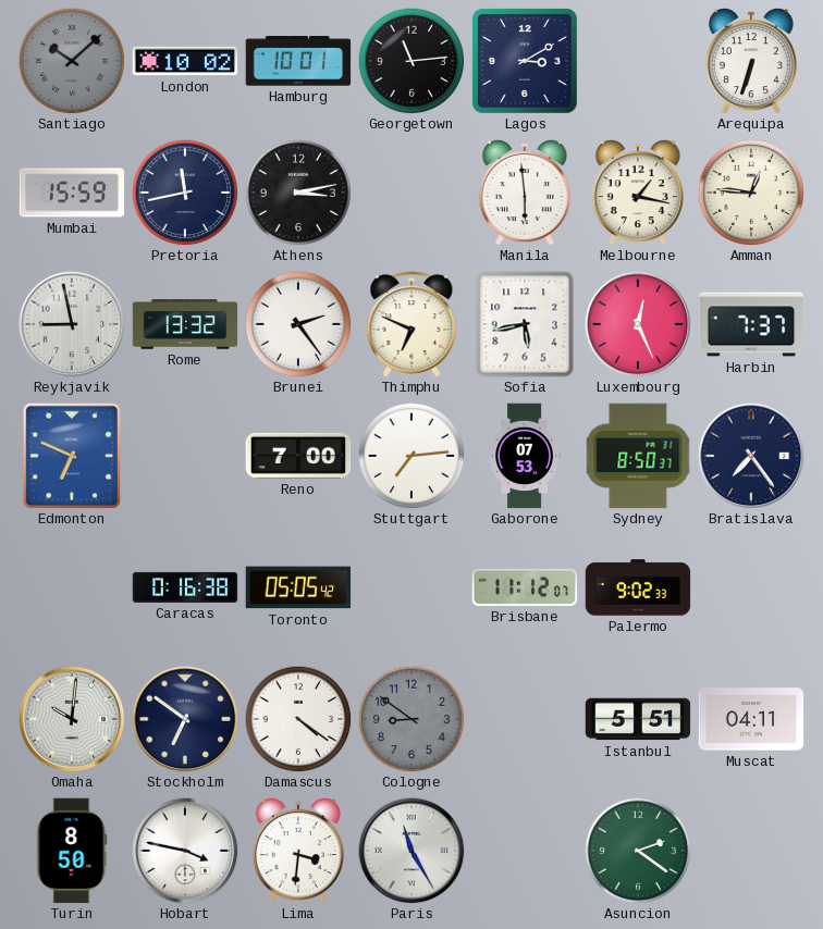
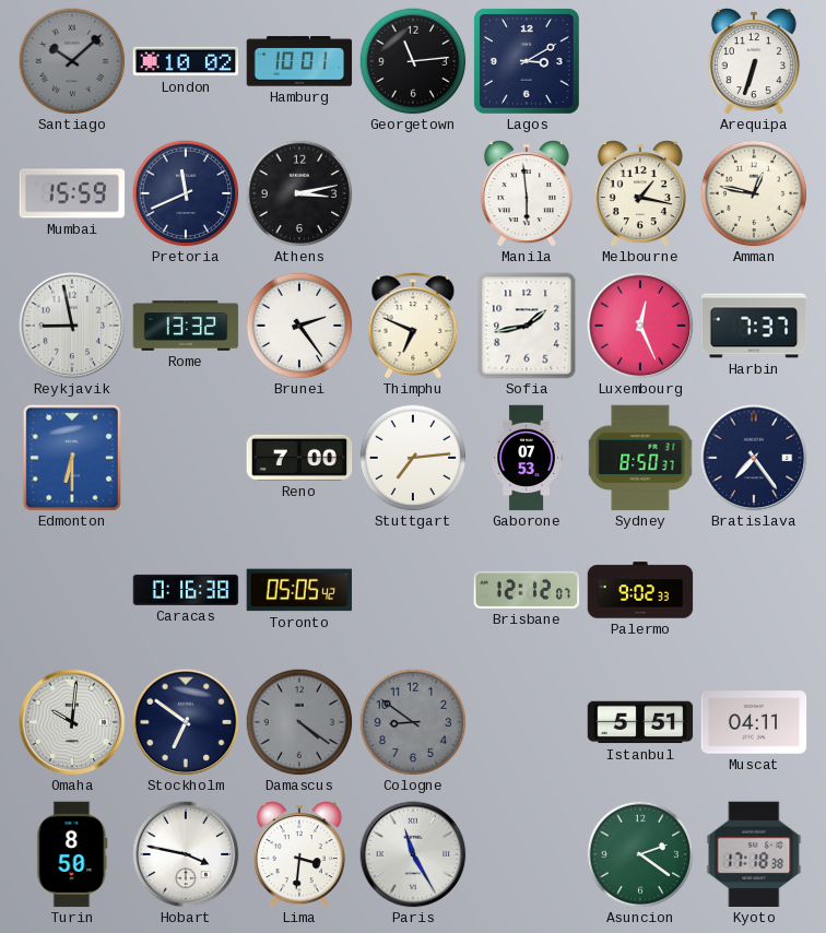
Pretoria: 11:43 -> 11:41 (186, 193)
Amman: 12:46 -> 12:47 (754, 193)
Sofia: 5:43 -> 1:43 (527, 326)
Edmonton: 6:49 -> 6:30 (72, 458)
Brisbane: 11:12 -> 12:12 (527, 590)
Damascus dial: white -> grey (299, 722)
Kyoto: none -> 17:18 (754, 854)
